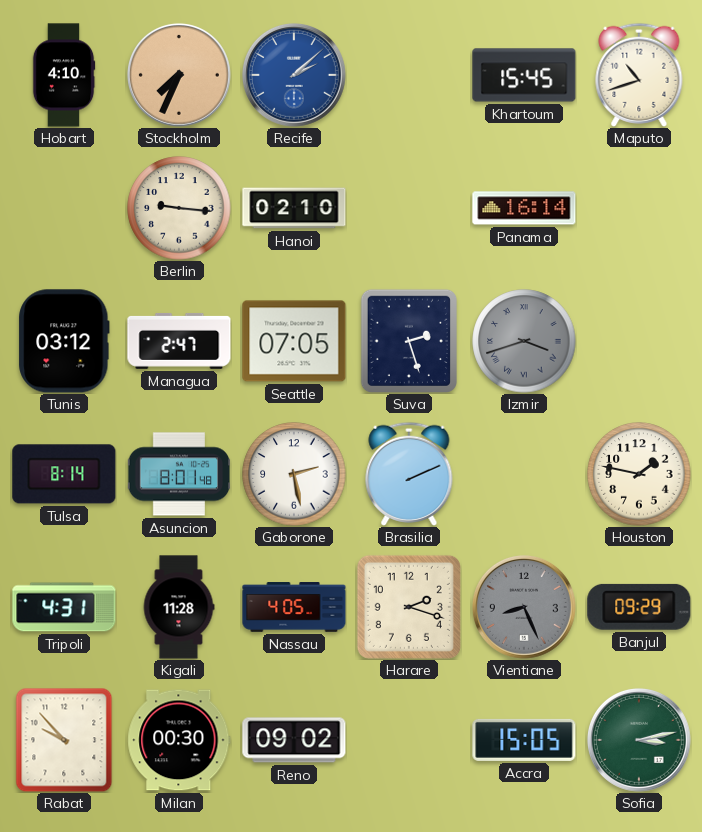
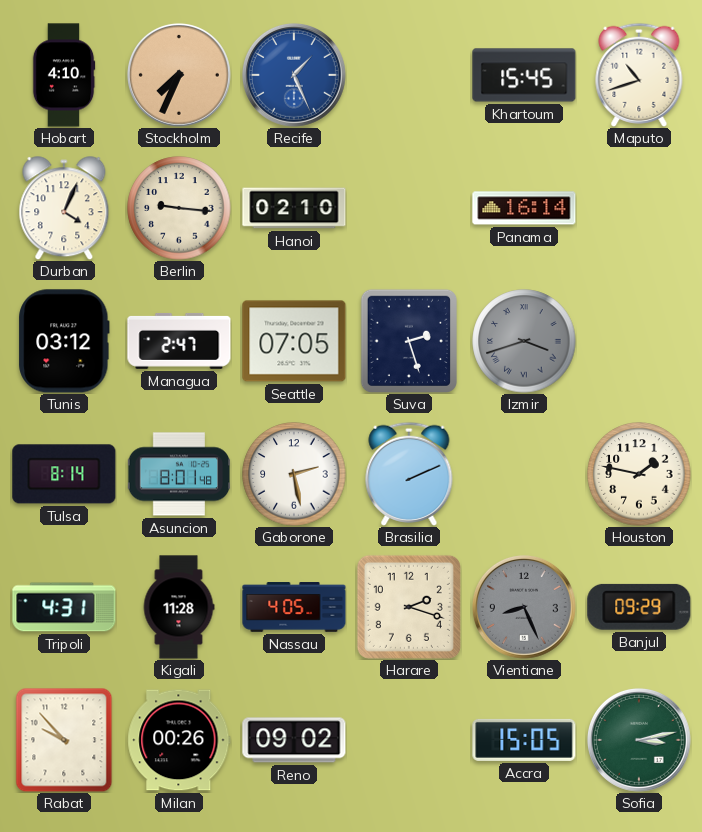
Recife: 2:08 -> 1:26 (294, 75)
Durban: none -> 4:04 (64, 208)
Milan: 00:30 -> 00:26 (179, 740)
